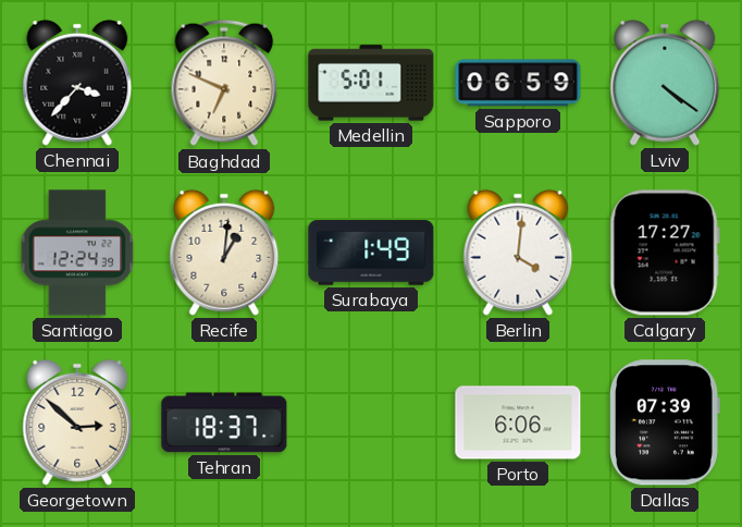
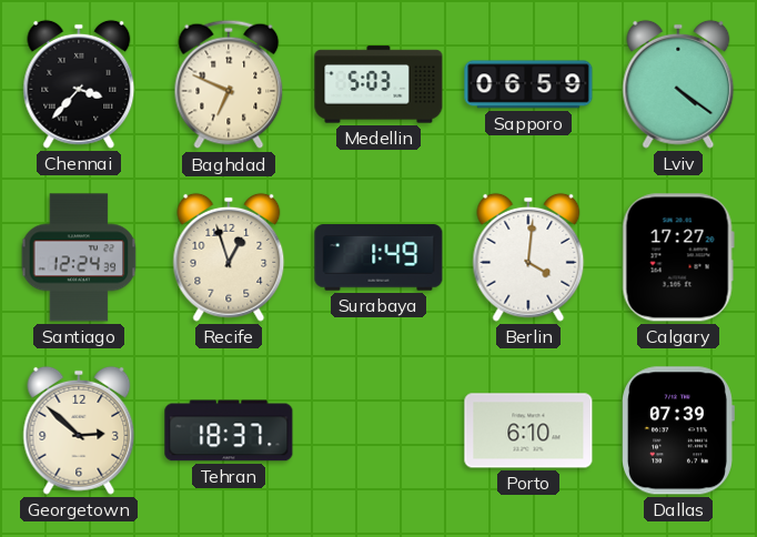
Medellin: 5:01 -> 5:03 (378, 84)
Recife: 1:01 -> 12:57 (229, 257)
Porto: 6:06 -> 6:10 (528, 430)
